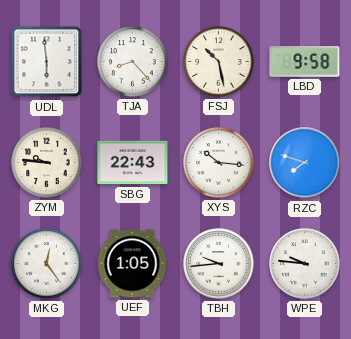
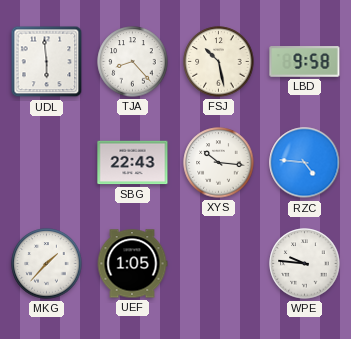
ZYM: 9:46 -> none (47, 163)
RZC: 7:48 -> 4:46 (305, 163)
MKG: 12:24 -> 1:37 (47, 264)
TBH: 9:44 -> none (219, 264)
